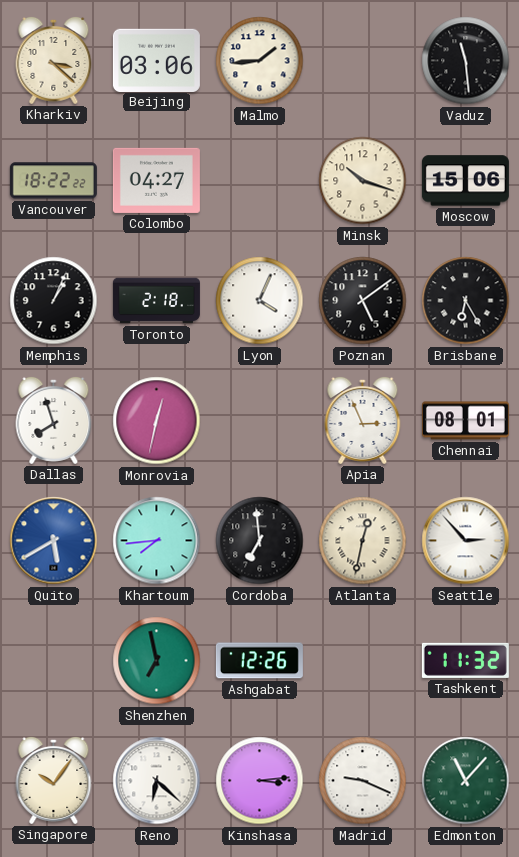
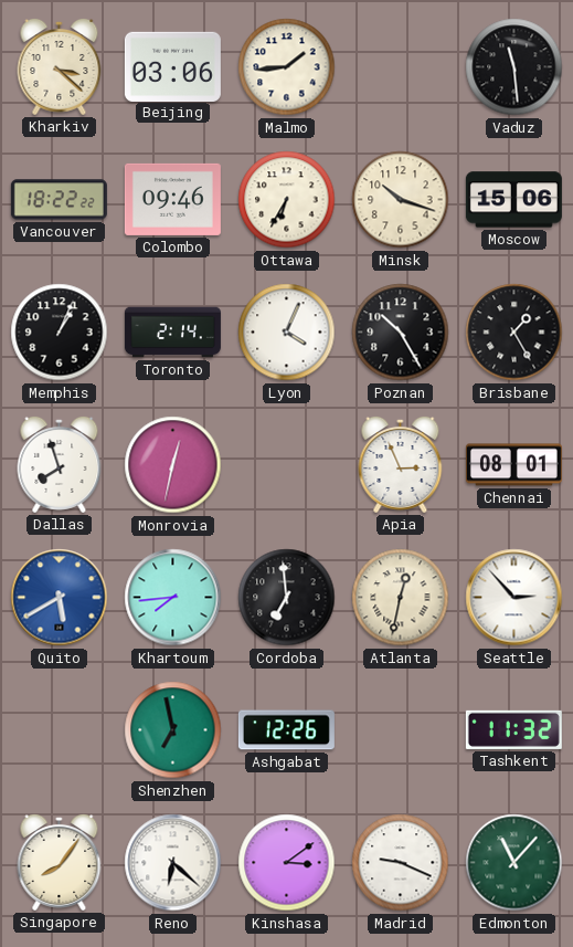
Colombo: 04:27 -> 09:46 (172, 199)
Ottawa: none -> 6:35 (287, 200)
Toronto: 2:18 -> 2:14 (172, 333)
Poznan: 5:09 -> 10:25 (401, 333)
Brisbane: 6:25 -> 1:25 (514, 333)
Singapore: 10:06 -> 8:06 (60, 862)
Kinshasa: 3:14 -> 3:09 (287, 863)
